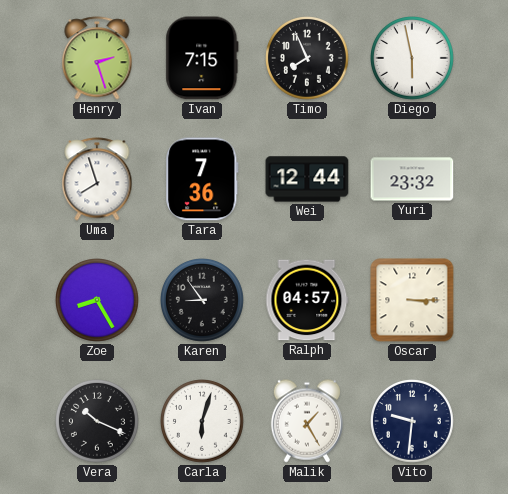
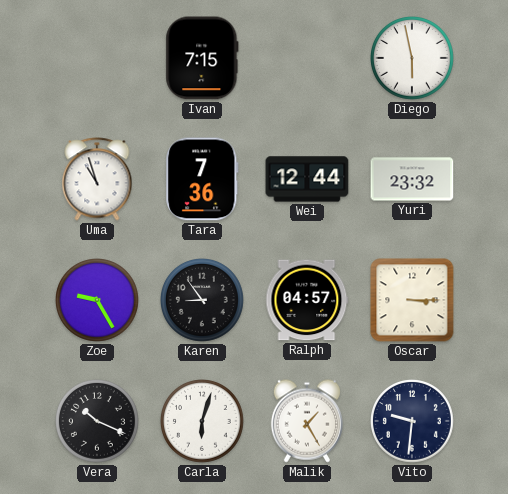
Henry: 2:27 -> none (97, 58)
Timo: 7:56 -> none (308, 59)
Uma: 7:57 -> 10:57 (97, 179)
Zoe: 8:25 -> 9:25 (98, 301)
